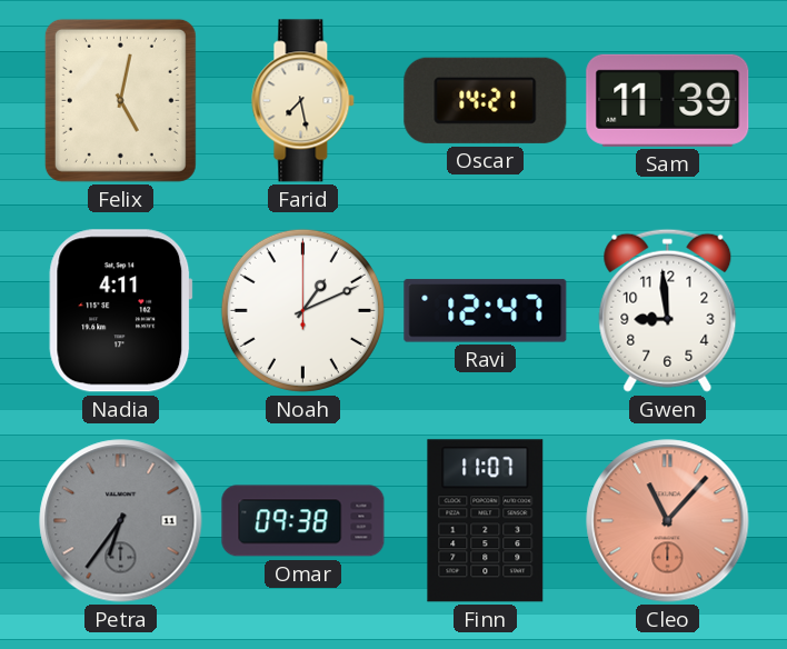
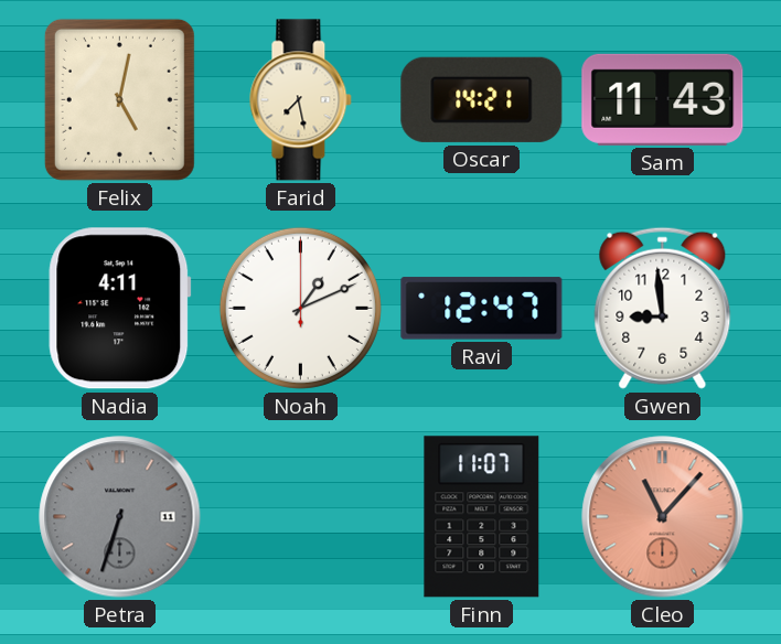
Sam: 11:39 -> 11:43 (663, 99)
Petra: 6:36 -> 6:33 (120, 517)
Omar: 09:38 -> none (303, 521)
